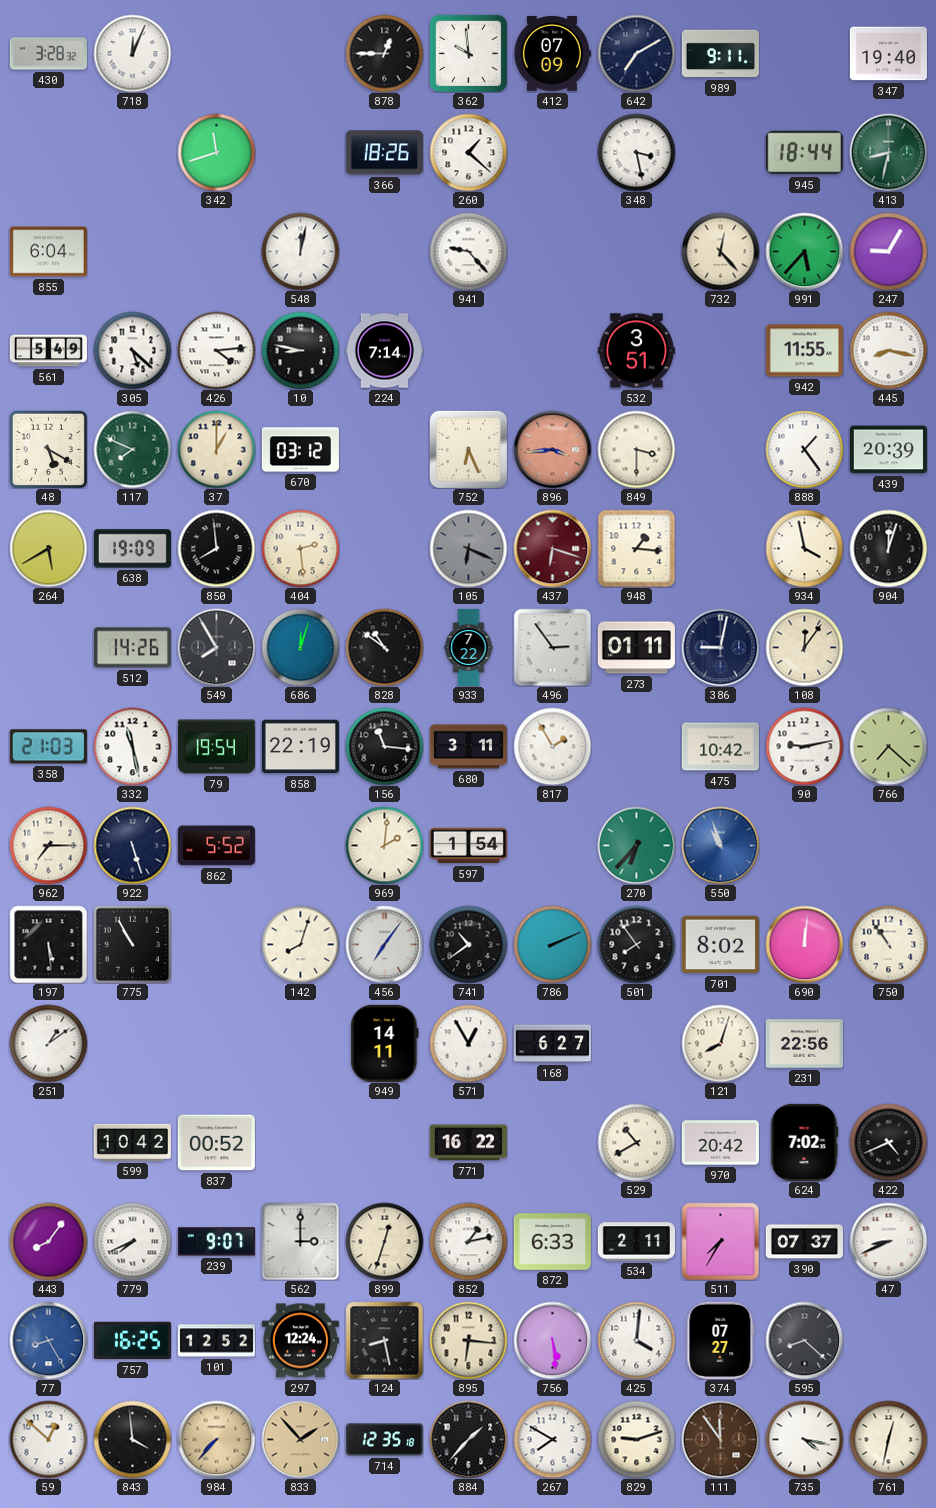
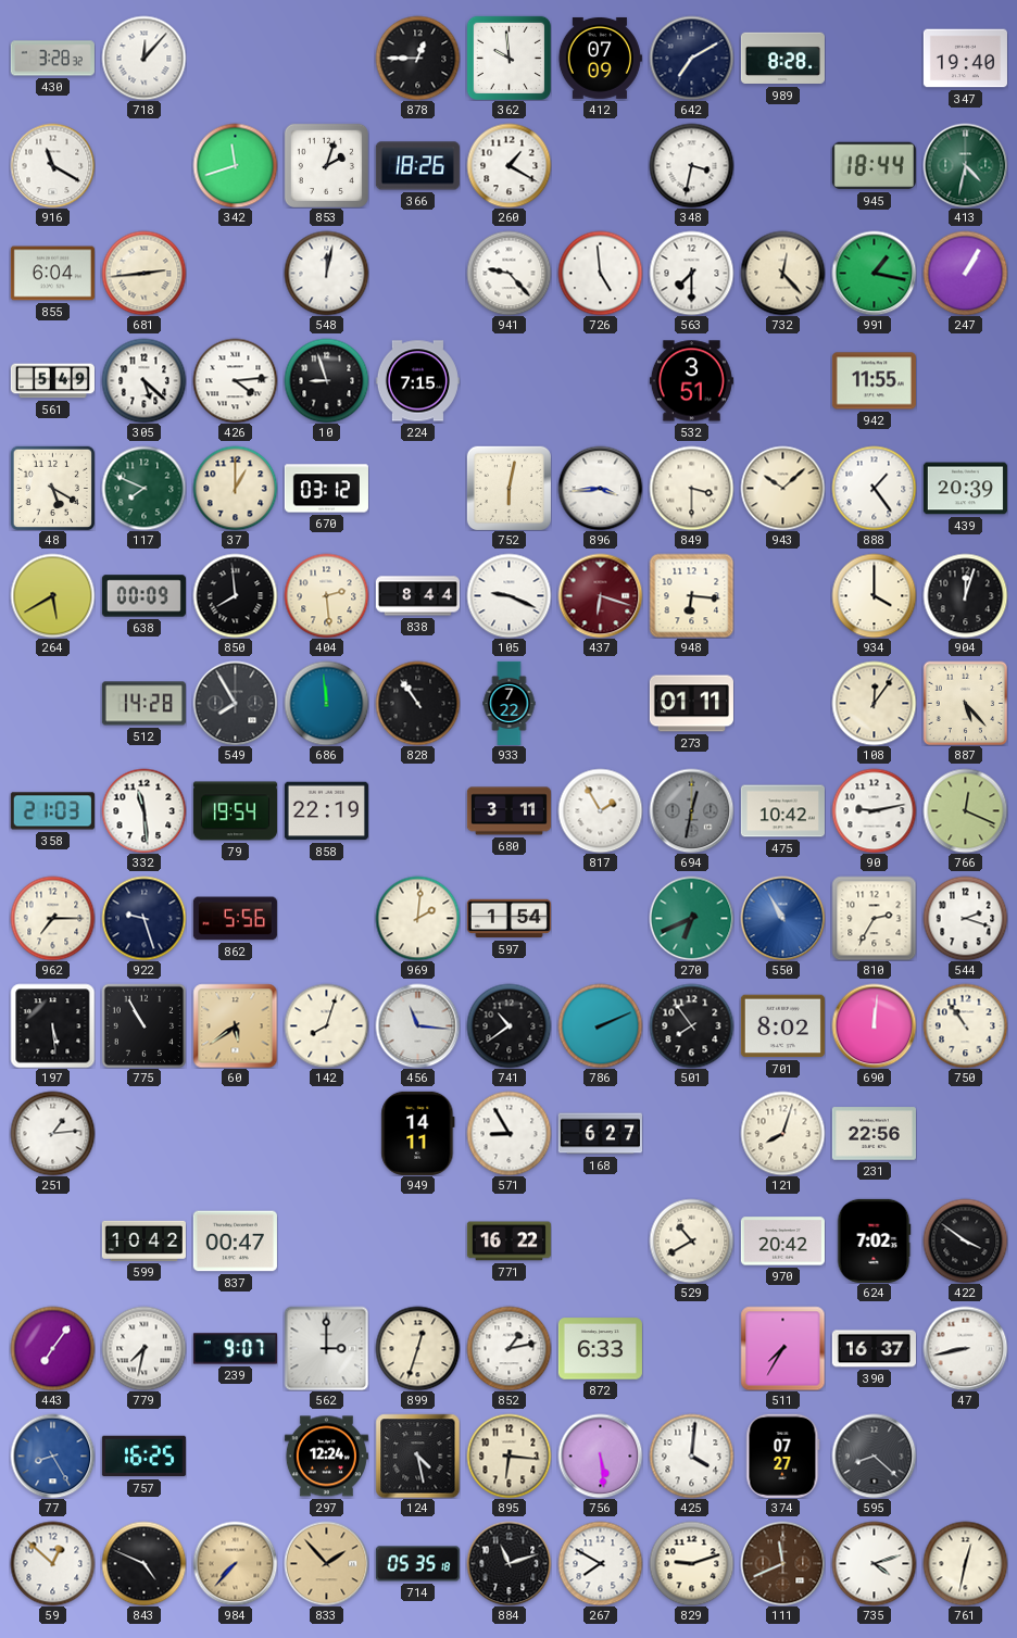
718: 12:04 -> 12:07 (143, 58)
989: 9:11 -> 8:28 (782, 59)
916: none -> 11:20 (52, 165)
853: none -> 2:03 (326, 165)
260: 1:22 -> 1:20 (508, 165)
348: 3:28 -> 3:32 (691, 165)
413: 8:32 -> 4:32 (965, 165)
681: none -> 2:44 (143, 273)
726: none -> 4:59 (600, 273)
563: none -> 7:30 (691, 273)
991: 5:37 -> 1:17 (874, 273)
247: 9:05 -> 1:05 (965, 273)
10: 8:47 -> 8:57 (326, 380)
224: 7:14 -> 7:15 (417, 381)
445: 8:17 -> none (888, 350)
752: 6:26 -> 6:02 (508, 488)
896 dial: salmon -> white (600, 488)
943: none -> 10:08 (782, 488)
638: 19:09 -> 00:09 (143, 596)
838: none -> 8:44 (417, 596)
105: 6:19 -> 9:19 (508, 595)
105 dial: grey -> white (508, 595)
948: 1:16 -> 6:16 (691, 595)
934: 3:58 -> 4:00 (874, 595)
512: 14:26 -> 14:28 (143, 704)
686: 12:03 -> 11:59 (326, 703)
828: 10:51 -> 10:54 (417, 703)
496: 2:54 -> none (552, 647)
386: 9:02 -> none (720, 647)
887: none -> 5:23 (965, 703)
332: 11:28 -> 11:29 (143, 810)
156: 11:16 -> none (384, 746)
694: none -> 12:32 (691, 810)
766: 7:22 -> 12:19 (965, 810)
922: 5:27 -> 9:27 (143, 918)
862: 5:52 -> 5:56 (235, 919)
270: 6:37 -> 6:41 (691, 918)
550: 10:57 -> 10:55 (782, 918)
810: none -> 2:35 (874, 918)
544: none -> 2:18 (965, 918)
60: none -> 5:39 (235, 1025)
456: 7:06 -> 11:16 (417, 1025)
251: 1:09 -> 1:14 (52, 1133)
571: 12:55 -> 8:55 (508, 1133)
837: 00:52 -> 00:47 (235, 1242)
422: 4:41 -> 3:51 (965, 1240)
443: 8:06 -> 7:06 (52, 1348)
779: 7:41 -> 7:32 (143, 1348)
534: 2:11 -> none (636, 1242)
390: 07:37 -> 16:37 (874, 1349)
47: 8:41 -> 8:43 (965, 1348)
101: 12:52 -> none (216, 1341)
124: 8:28 -> 4:28 (417, 1456)
843: 3:59 -> 4:49 (143, 1563)
714: 12:35 -> 05:35 (417, 1564)
884: 1:37 -> 11:12 (508, 1563)
111: 11:54 -> 11:41 (782, 1563)
735: 4:17 -> 4:12 (874, 1563)
